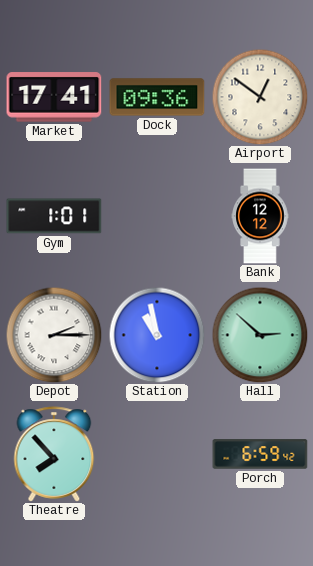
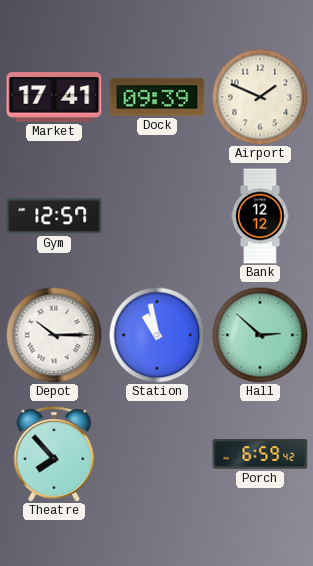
Dock: 09:36 -> 09:39 (157, 97)
Airport: 12:51 -> 1:49 (260, 97)
Gym: 1:01 -> 12:57 (54, 216)
Depot: 2:15 -> 10:15 (54, 335)
